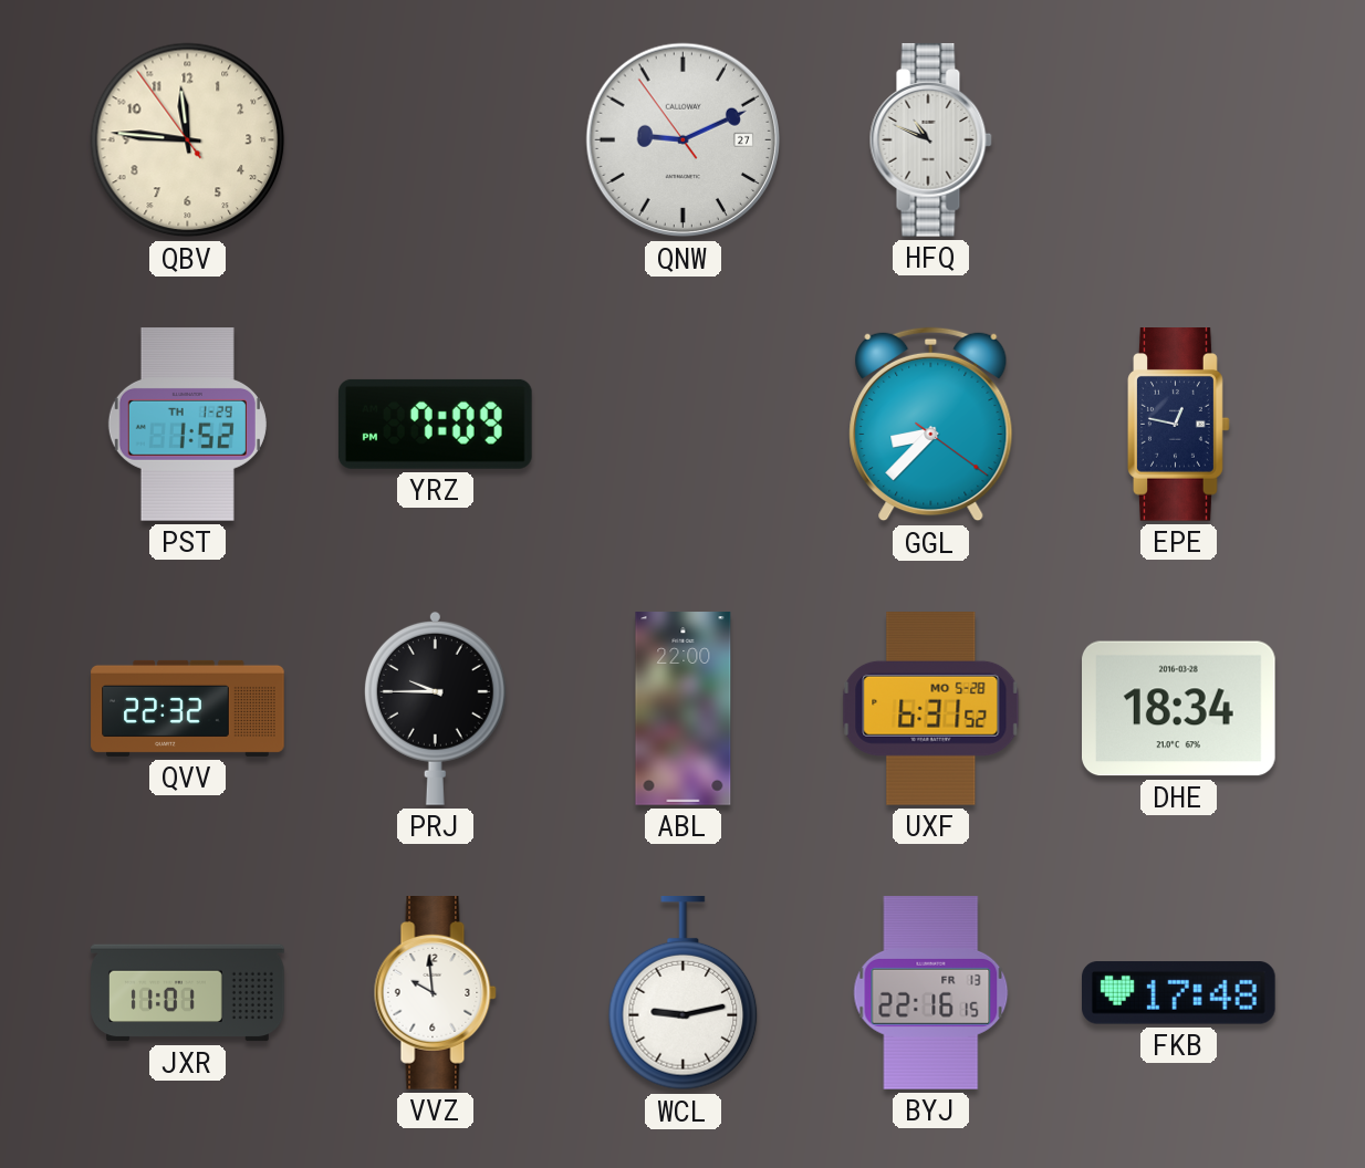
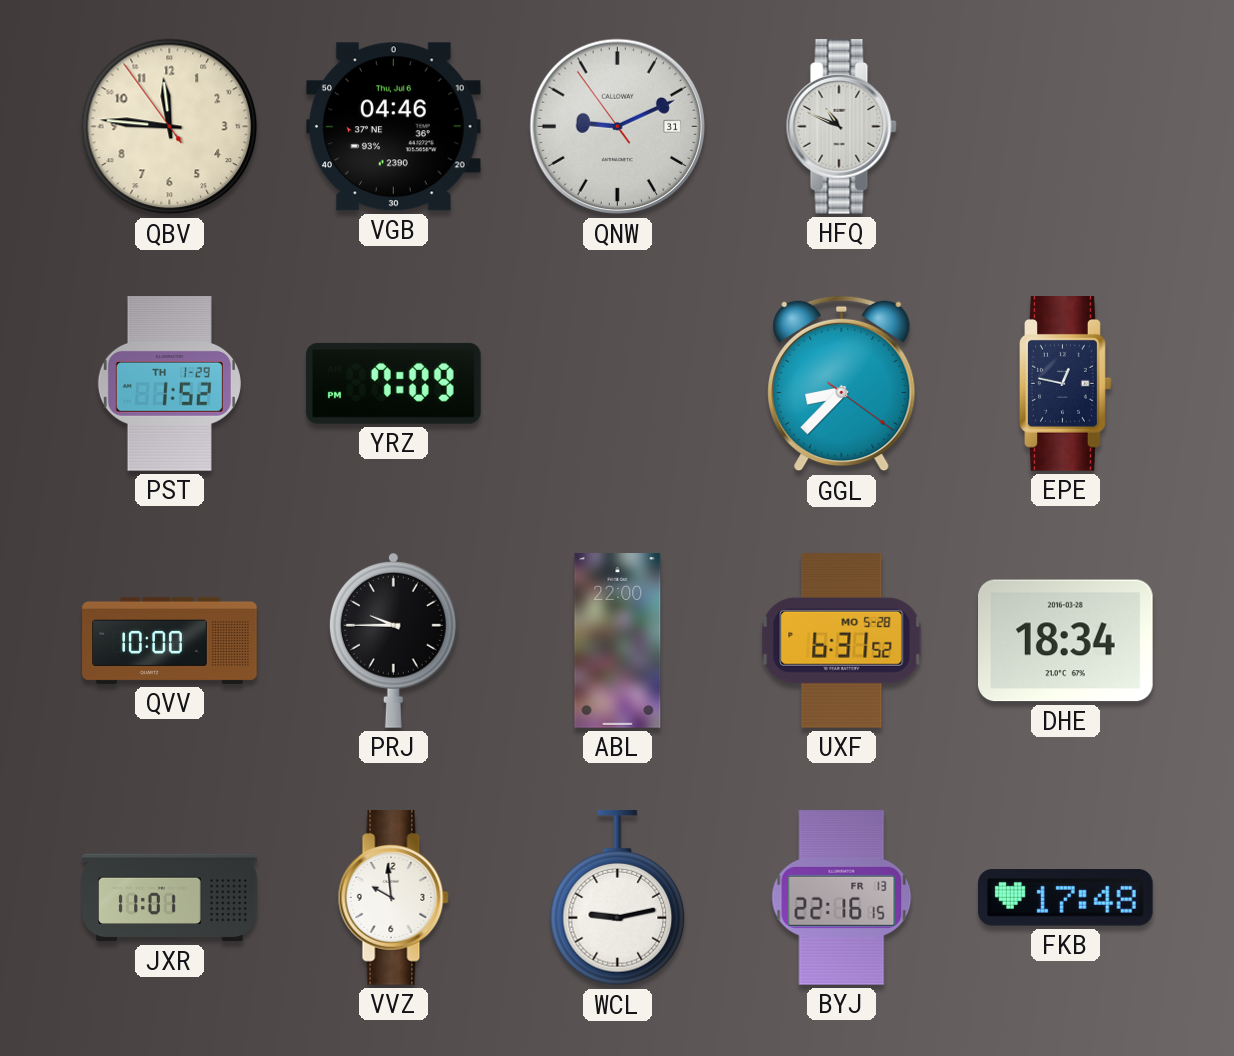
VGB: none -> 04:46 (393, 127)
QNW date: 27 -> 31 (618, 127)
QVV: 22:32 -> 10:00 (170, 640)
